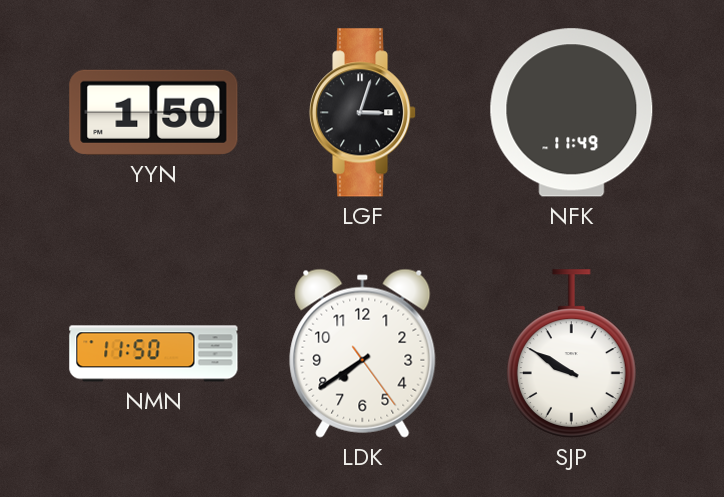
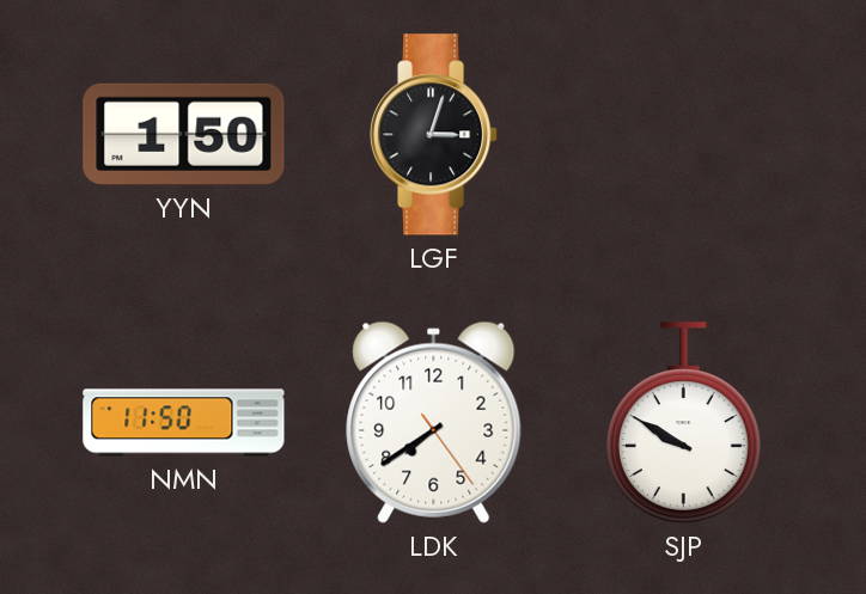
NFK: 11:49 -> none (572, 113)
